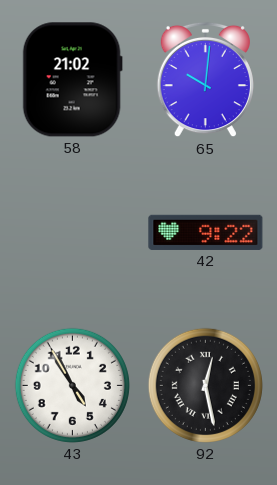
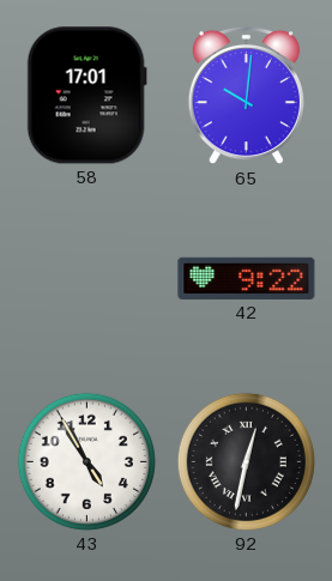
58: 21:02 -> 17:01 (86, 96)
92: 12:28 -> 12:32 (246, 461)
